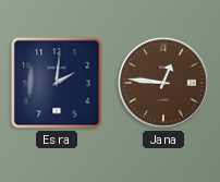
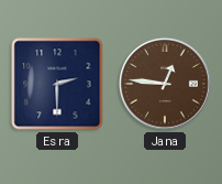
Esra: 2:01 -> 2:30 (57, 84)
